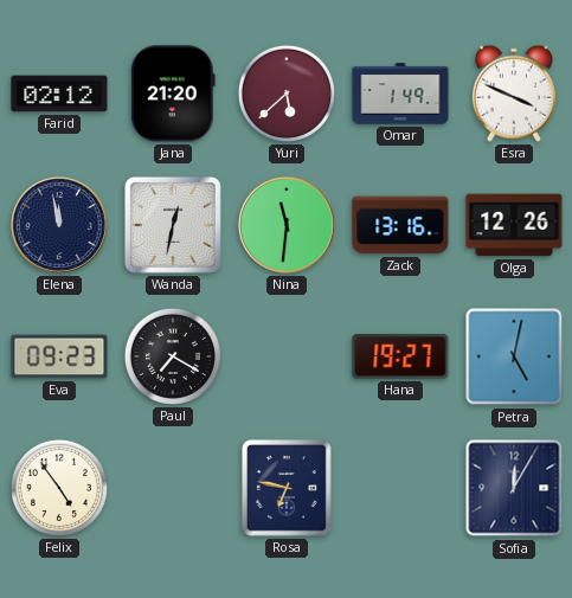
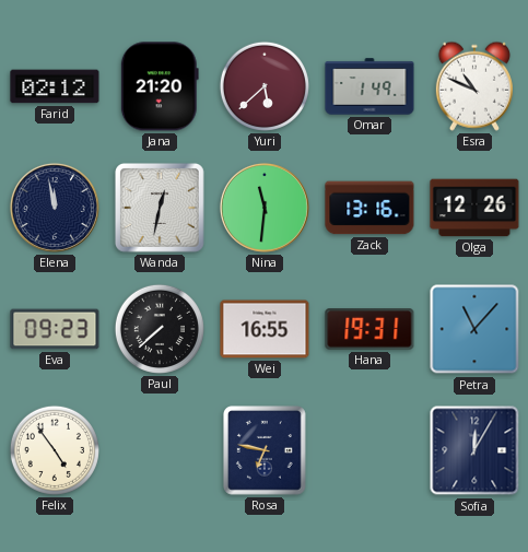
Esra: 3:49 -> 10:49 (474, 86)
Paul: 7:20 -> 7:38 (160, 329)
Wei: none -> 16:55 (265, 329)
Hana: 19:27 -> 19:31 (369, 329)
Petra: 5:02 -> 11:07 (474, 329)
